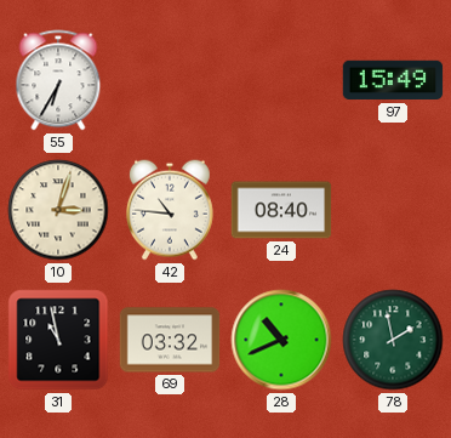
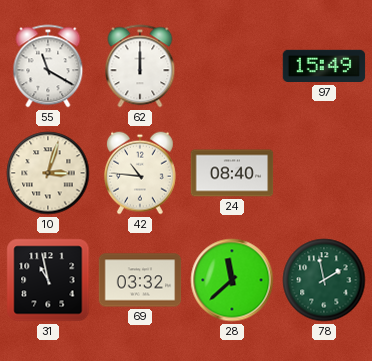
55: 6:35 -> 11:20 (48, 66)
62: none -> 12:00 (140, 66)
28: 10:41 -> 11:38 (232, 280)
